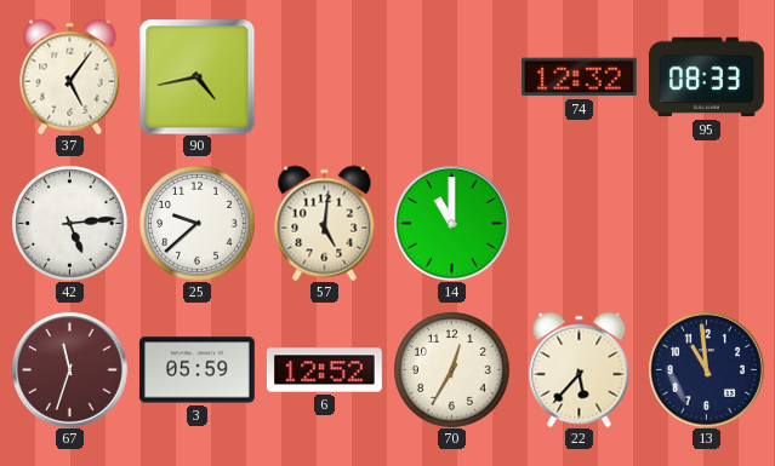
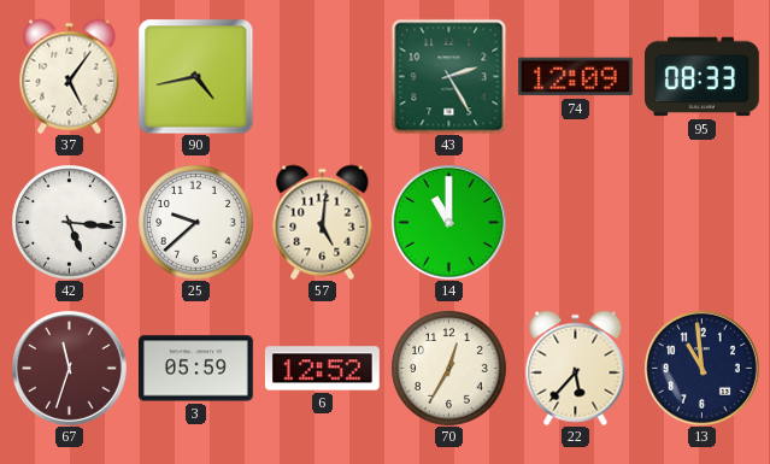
43: none -> 2:25 (448, 76)
74: 12:32 -> 12:09 (575, 77)
42: 5:14 -> 5:16 (69, 222)
